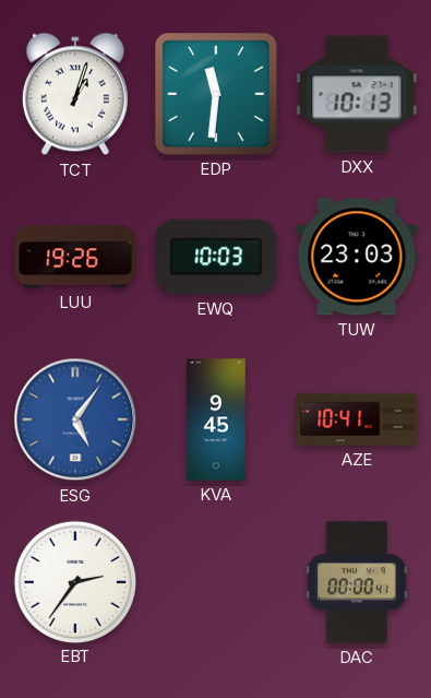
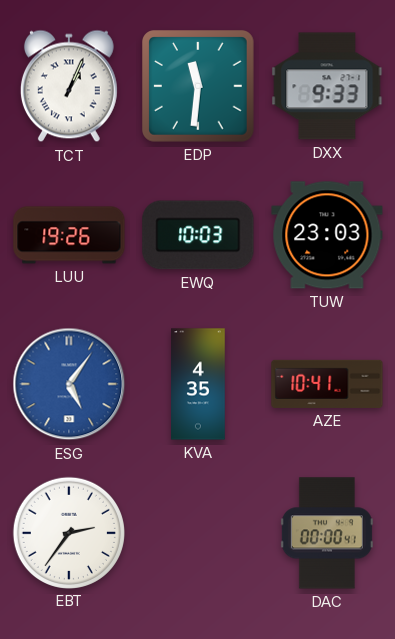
TCT: 1:03 -> 1:04 (69, 86)
DXX: 10:13 -> 9:33 (327, 86)
KVA: 9:45 -> 4:35 (198, 384)
